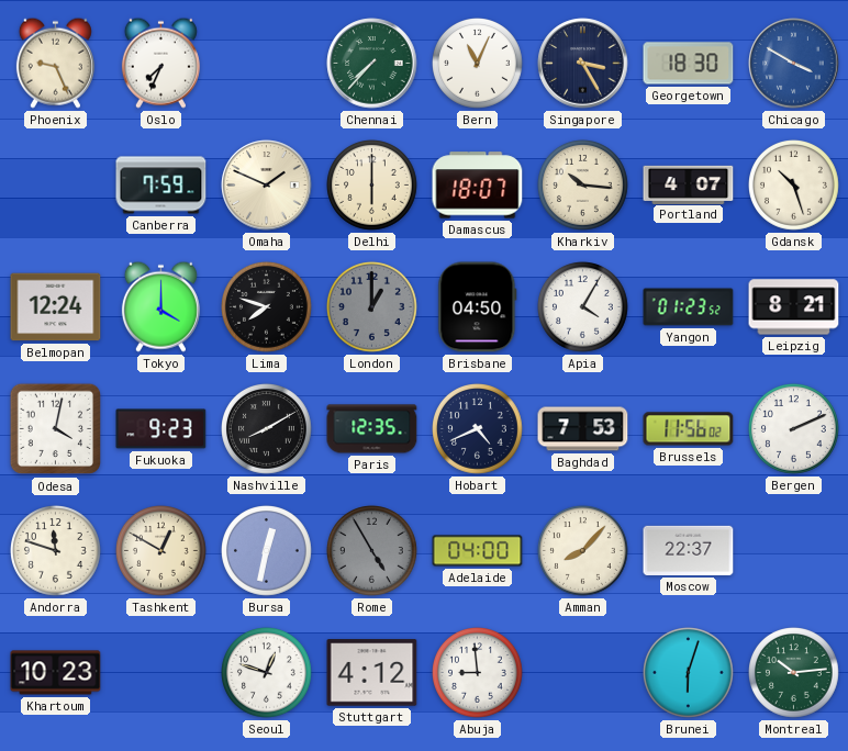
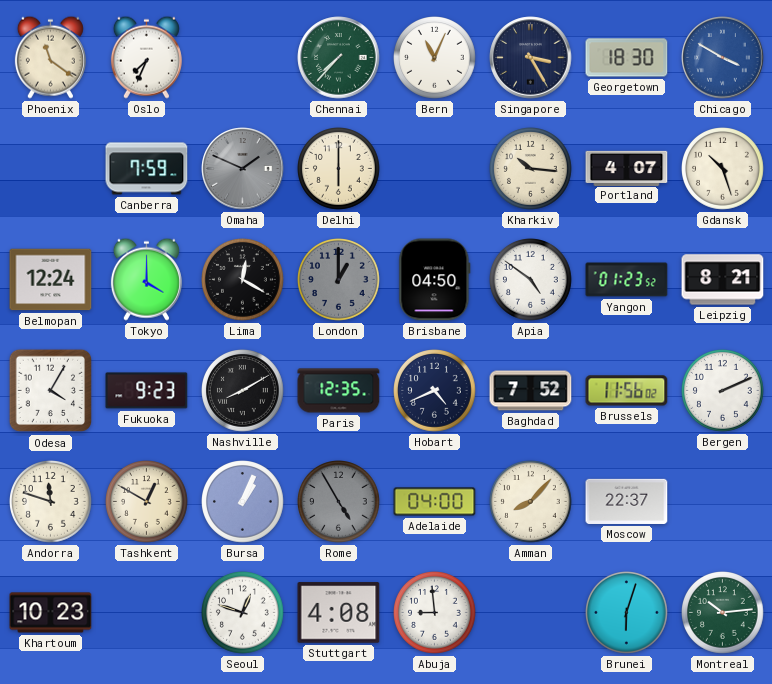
Phoenix: 9:26 -> 11:21 (50, 57)
Omaha dial: cream -> grey (243, 169)
Damascus: 18:07 -> none (478, 186)
Lima: 7:48 -> 12:20 (243, 280)
Apia: 4:05 -> 4:51 (531, 280)
Odesa: 4:02 -> 4:05 (51, 391)
Baghdad: 7:53 -> 7:52 (531, 391)
Bursa: 12:32 -> 1:04 (243, 502)
Stuttgart: 4:12 -> 4:08 (339, 613)
